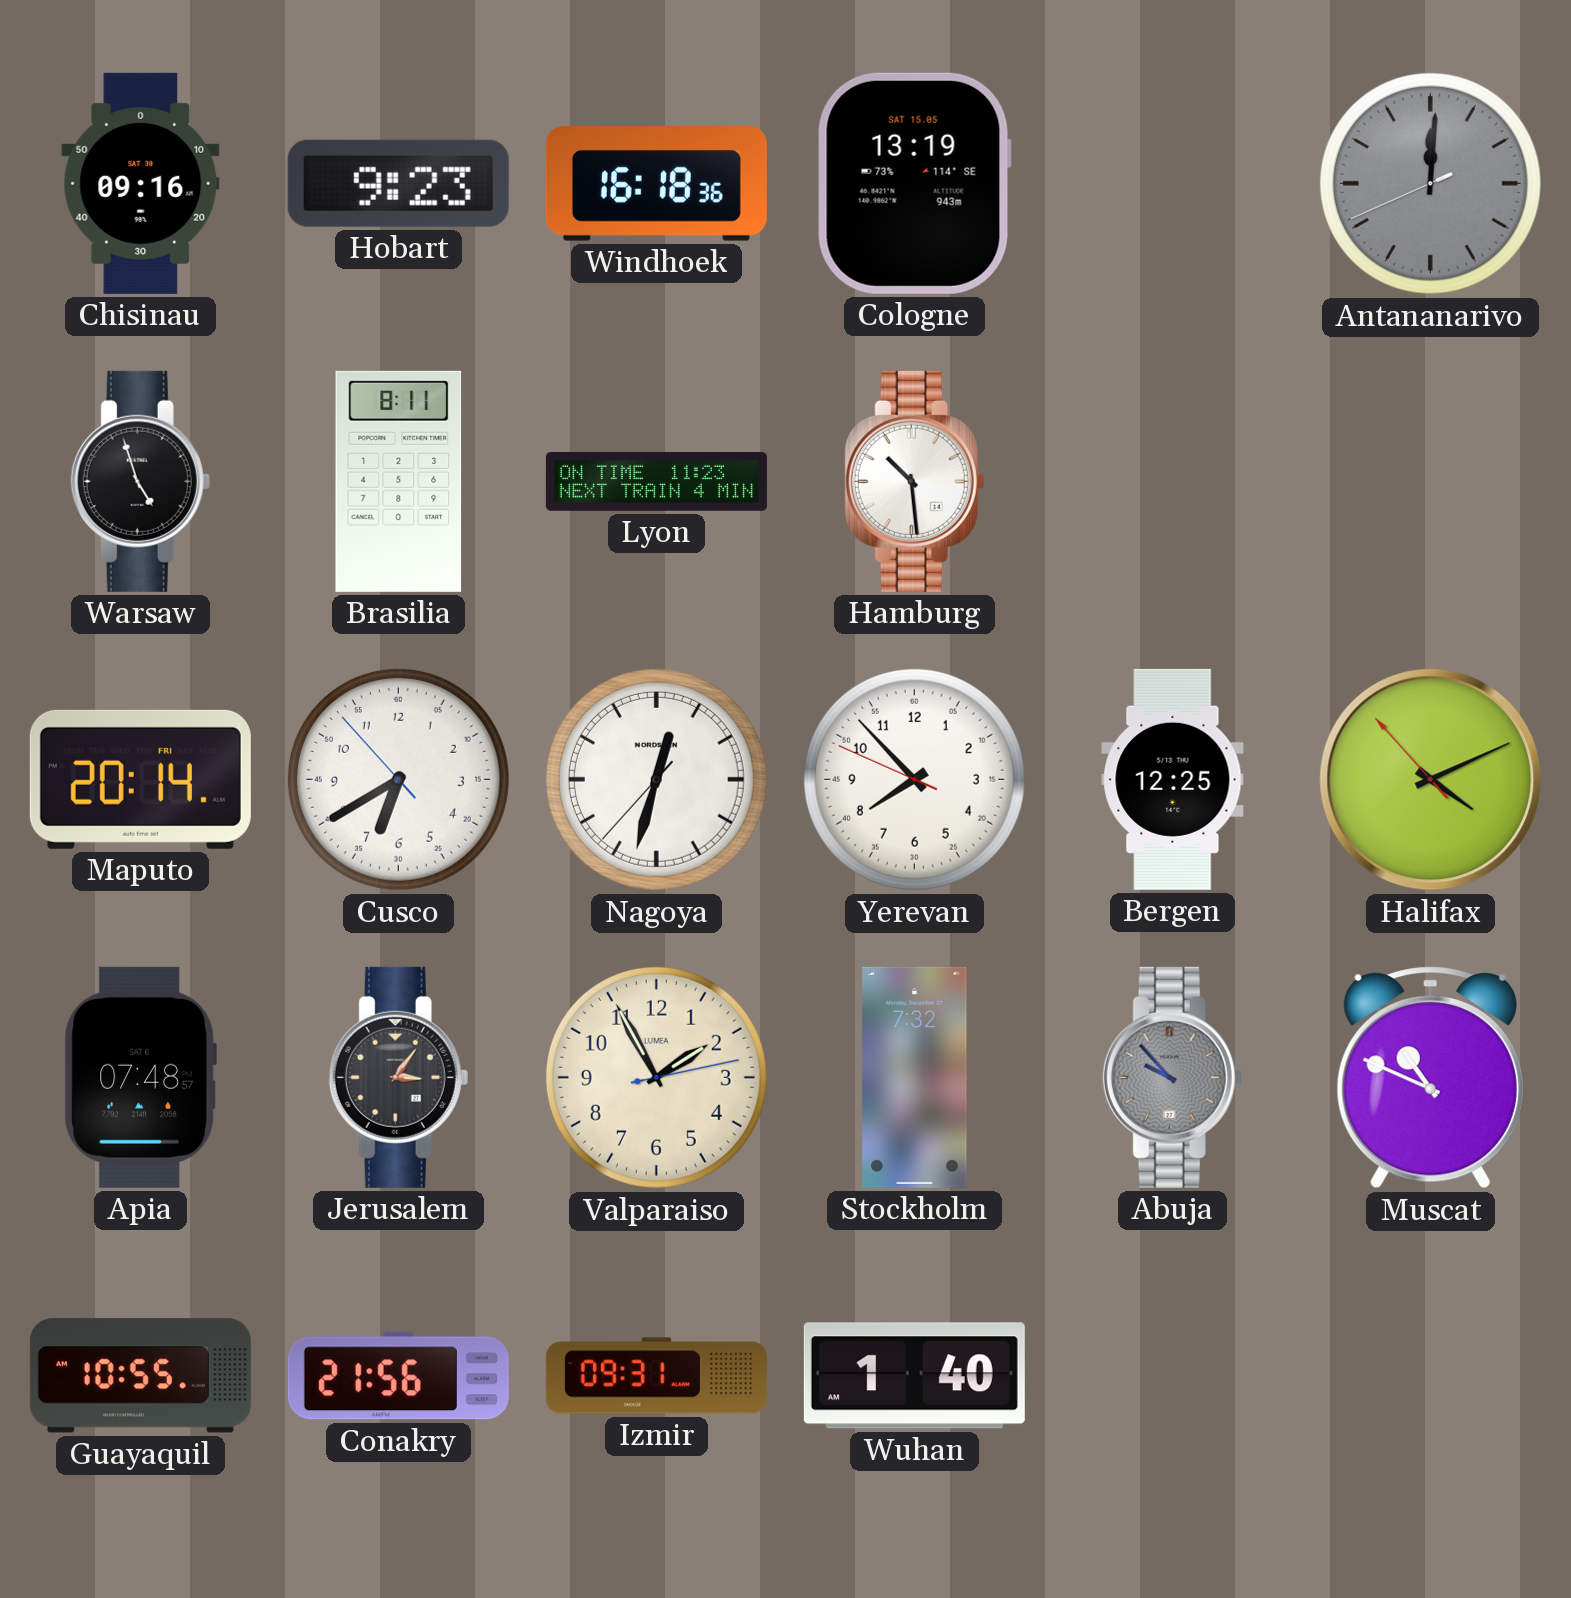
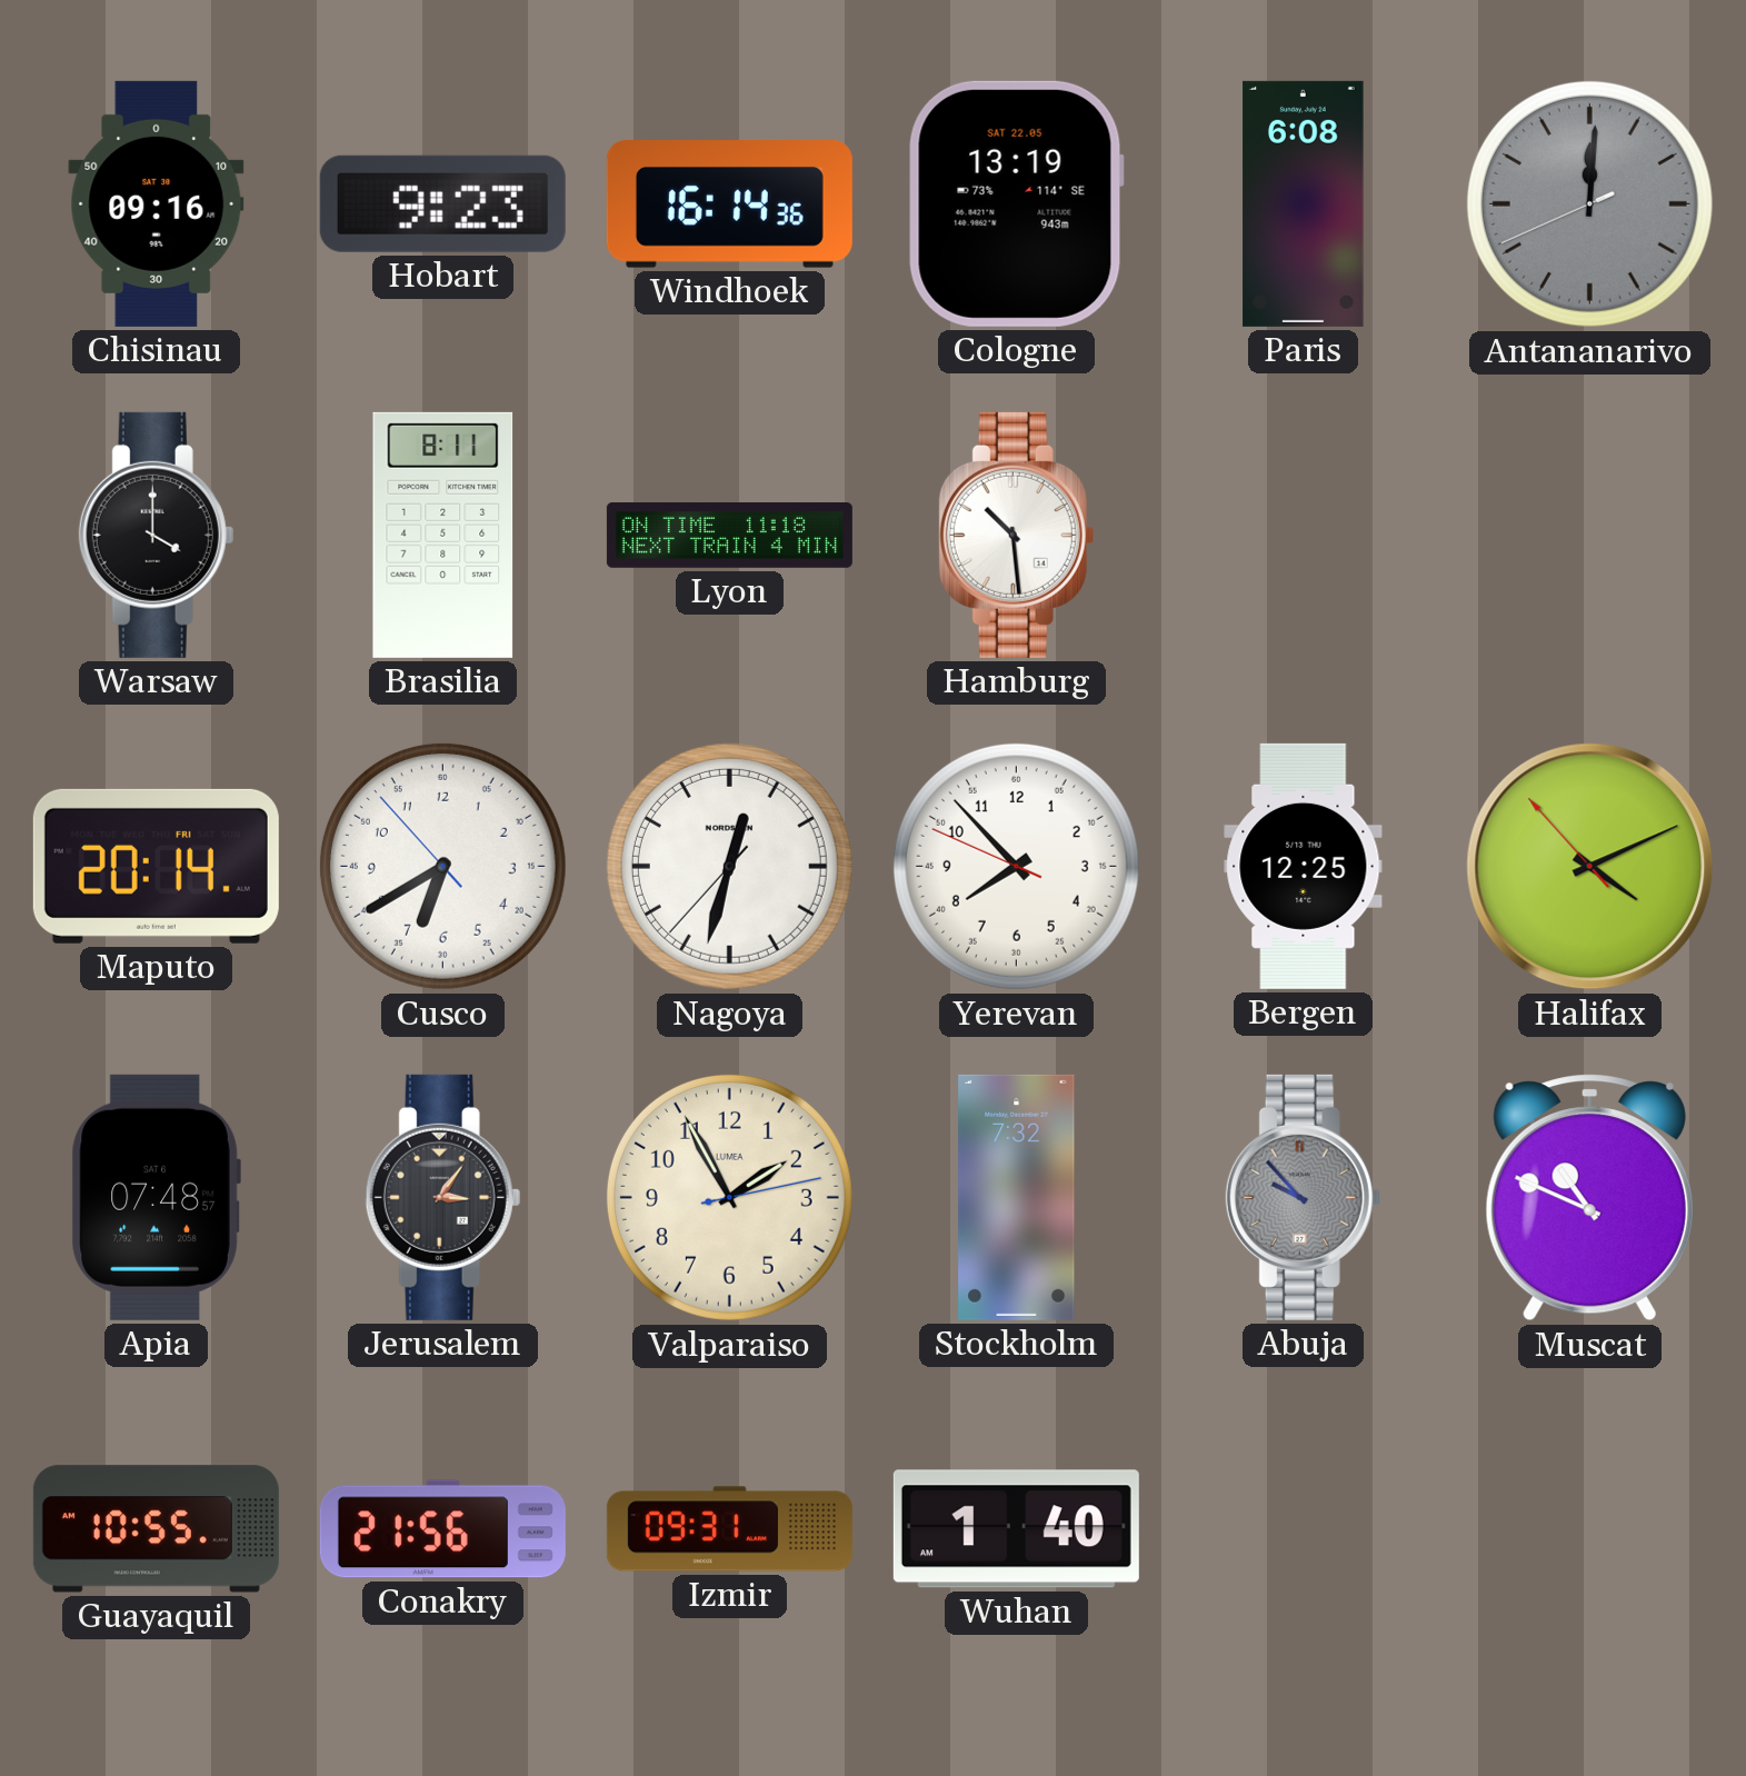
Windhoek: 16:18 -> 16:14 (729, 204)
Cologne date: SAT 15.05 -> SAT 22.05 (1016, 203)
Paris: none -> 6:08 (1304, 203)
Warsaw: 4:57 -> 4:00 (157, 535)
Lyon: 11:23 -> 11:18 (729, 536)
